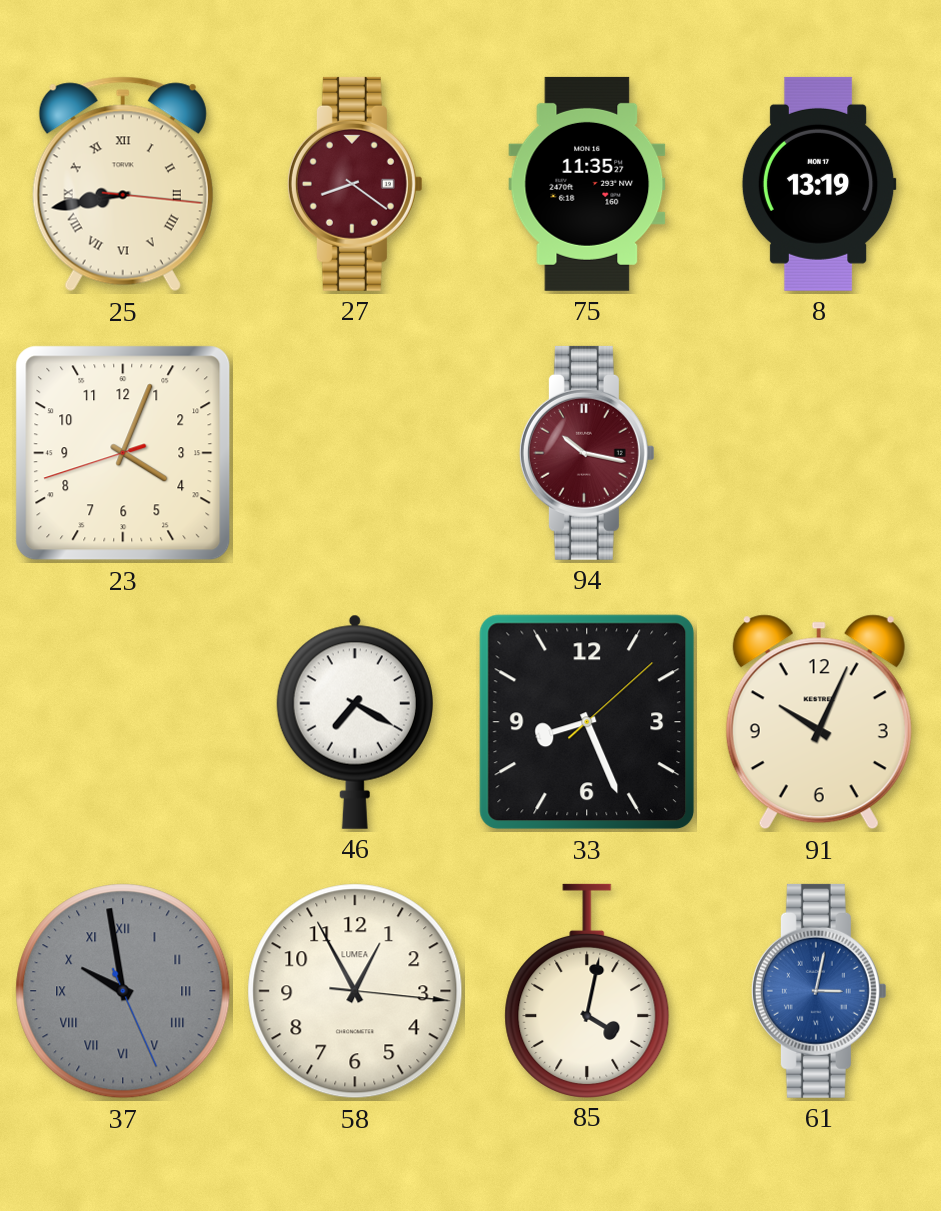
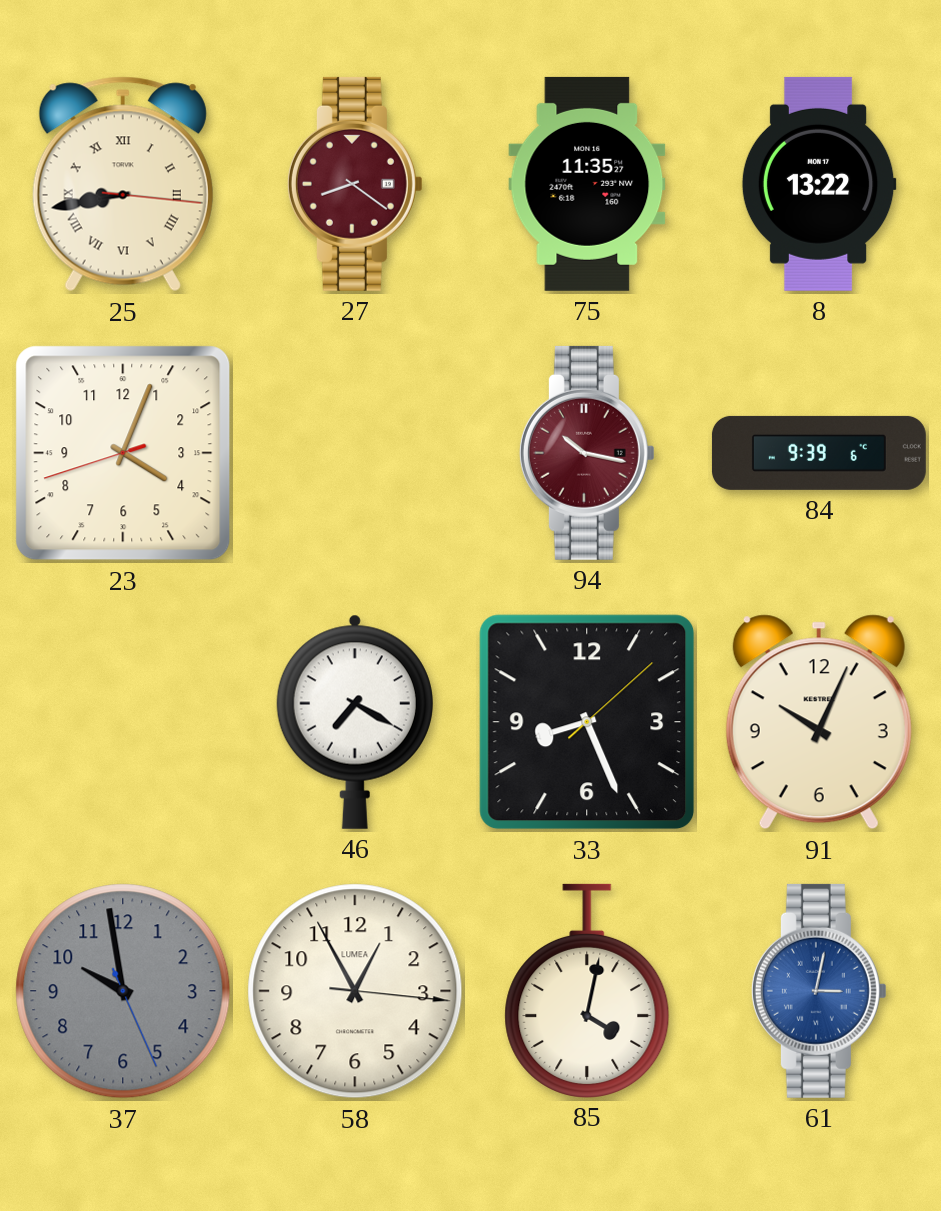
8: 13:19 -> 13:22 (819, 184)
84: none -> 9:39 (819, 453)
37 numerals: Roman -> Arabic (123, 991)
